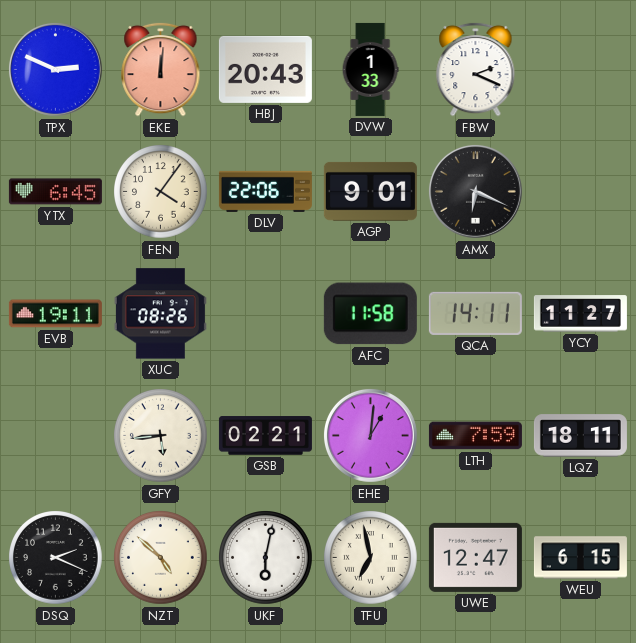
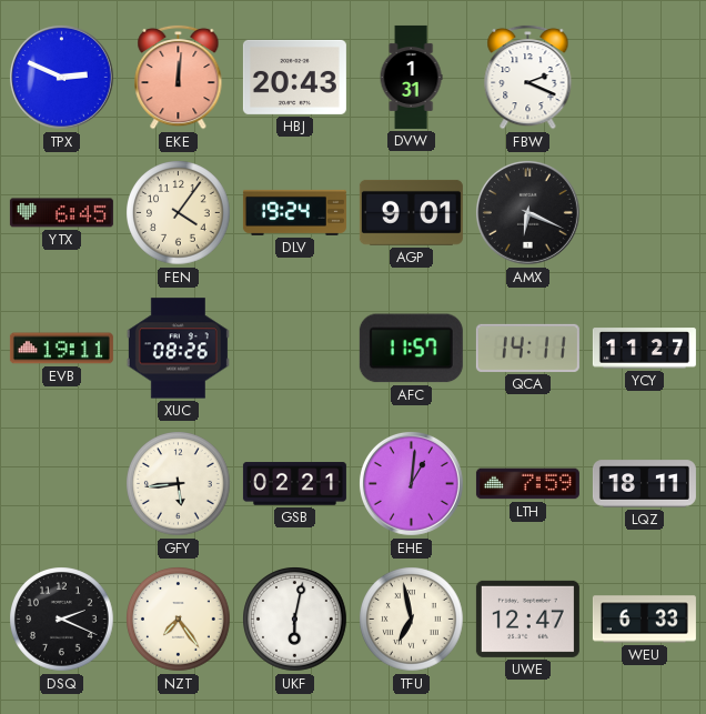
DVW: 1:33 -> 1:31 (411, 77)
DLV: 22:06 -> 19:24 (294, 212)
AFC: 11:58 -> 11:57 (411, 349)
NZT: 4:52 -> 7:24 (179, 620)
WEU: 6:15 -> 6:33 (644, 620)
